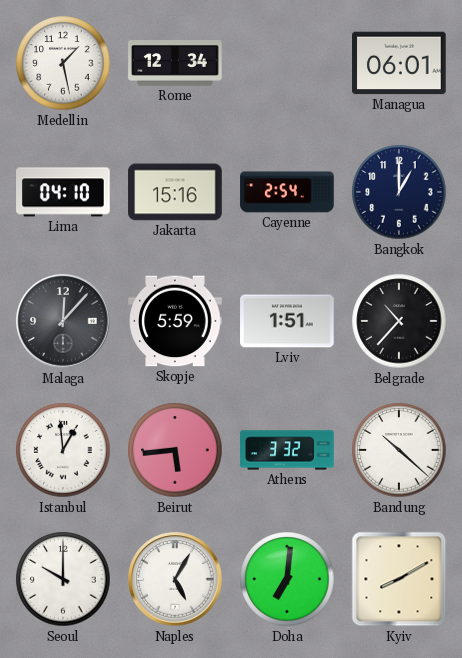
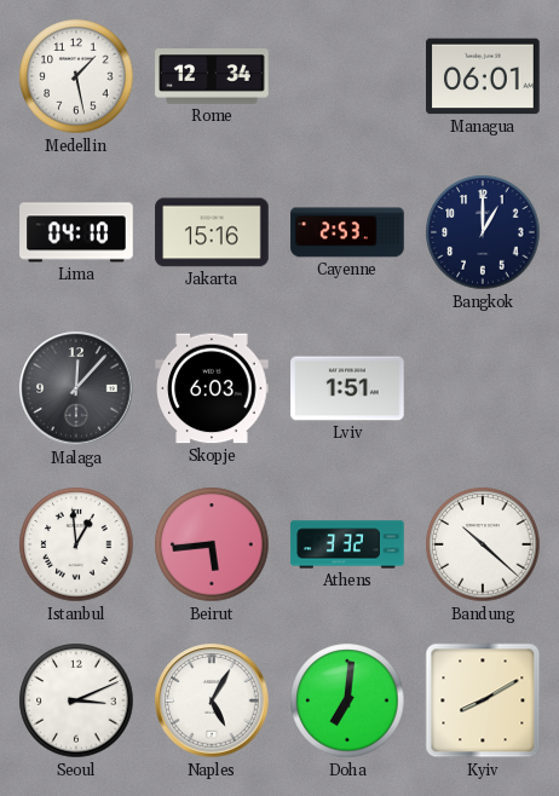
Cayenne: 2:54 -> 2:53 (347, 232)
Skopje: 5:59 -> 6:03 (212, 388)
Belgrade: 10:37 -> none (399, 321)
Seoul: 10:00 -> 3:11 (76, 700)
